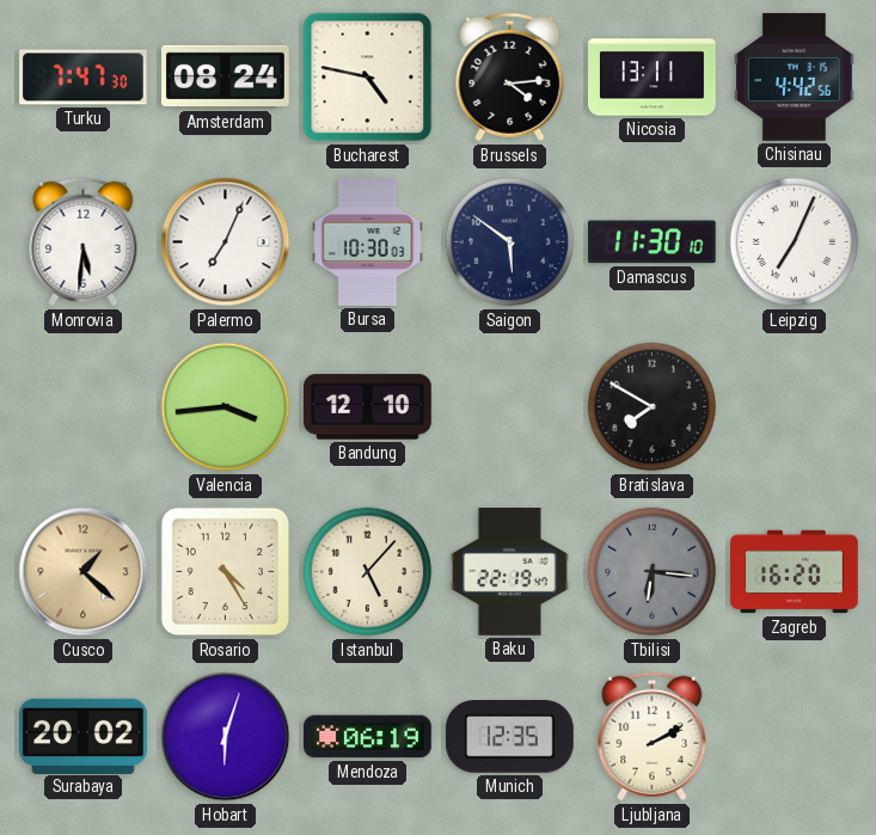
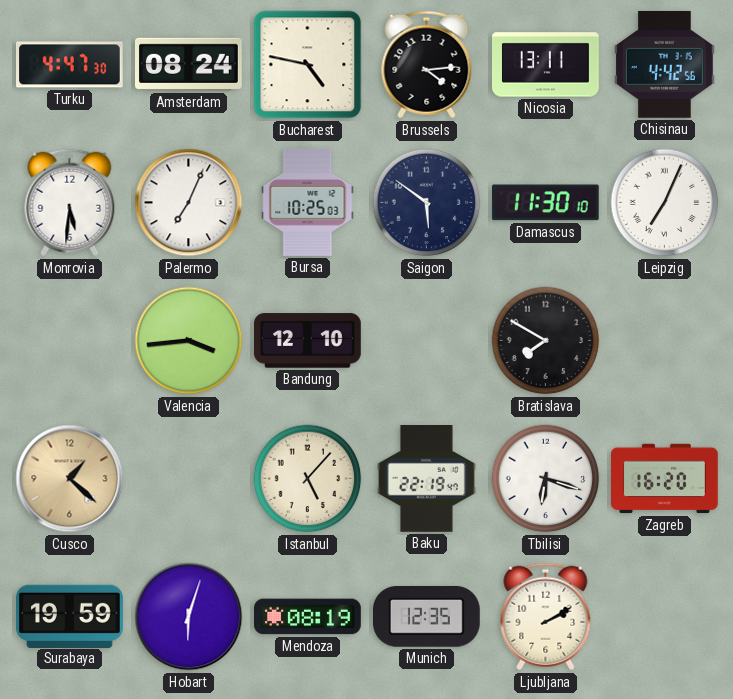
Turku: 7:47 -> 4:47 (70, 65)
Bursa: 10:30 -> 10:25 (308, 203)
Rosario: 4:25 -> none (226, 572)
Tbilisi: 6:16 -> 6:18 (546, 479)
Tbilisi dial: grey -> white (546, 479)
Surabaya: 20:02 -> 19:59 (70, 616)
Mendoza: 06:19 -> 08:19 (308, 617)
